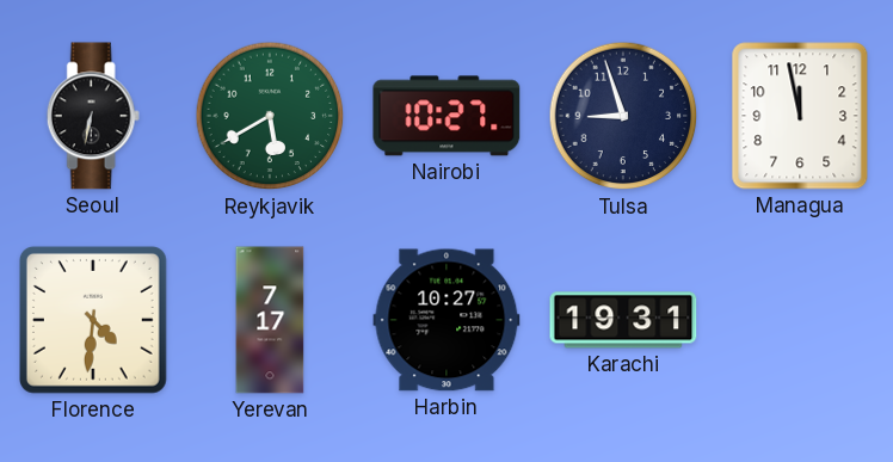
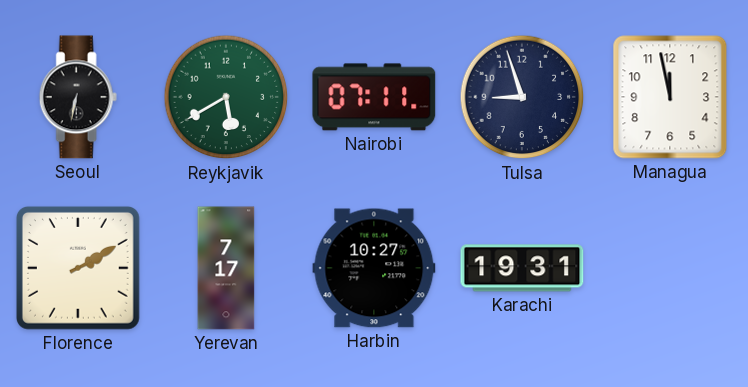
Nairobi: 10:27 -> 07:11 (374, 97)
Florence: 4:31 -> 2:10 (78, 268)
